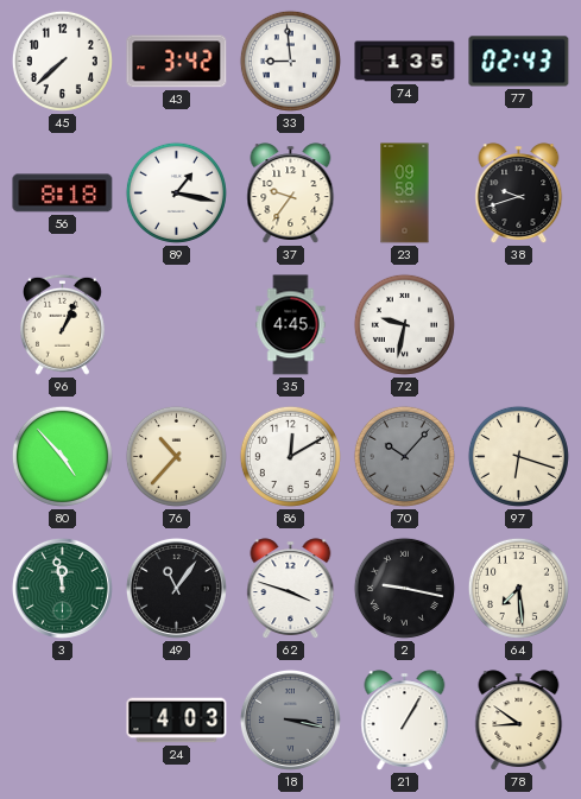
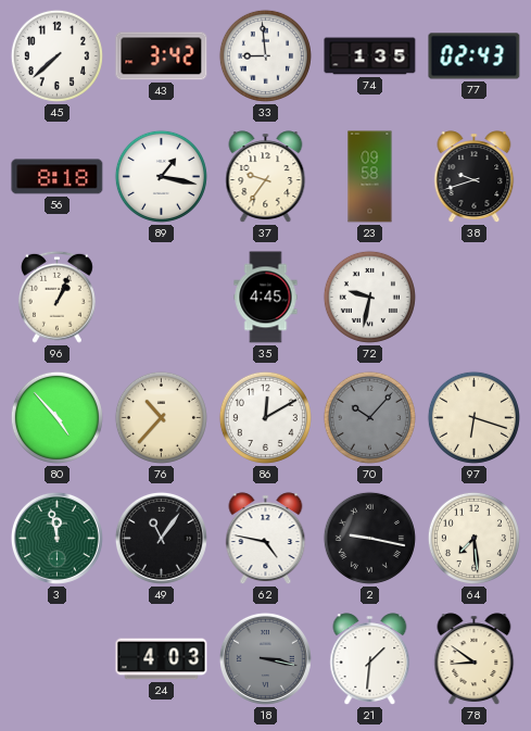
62: 3:48 -> 4:47 (266, 539)
21: 1:05 -> 1:31 (370, 659)
